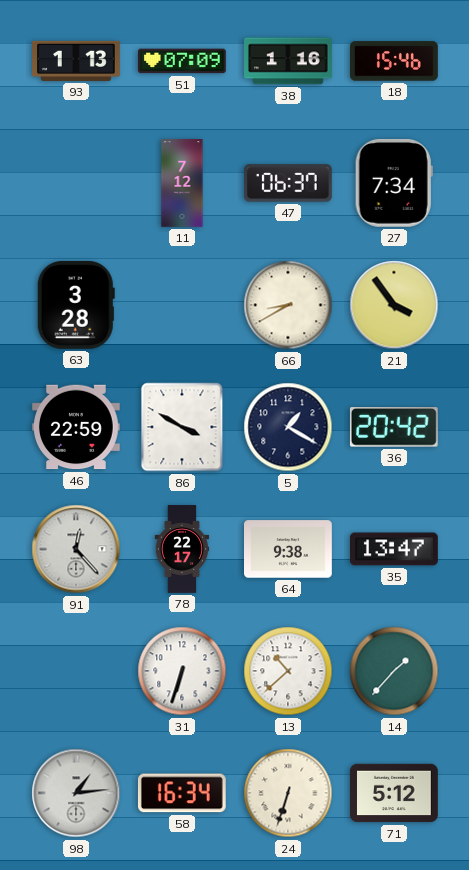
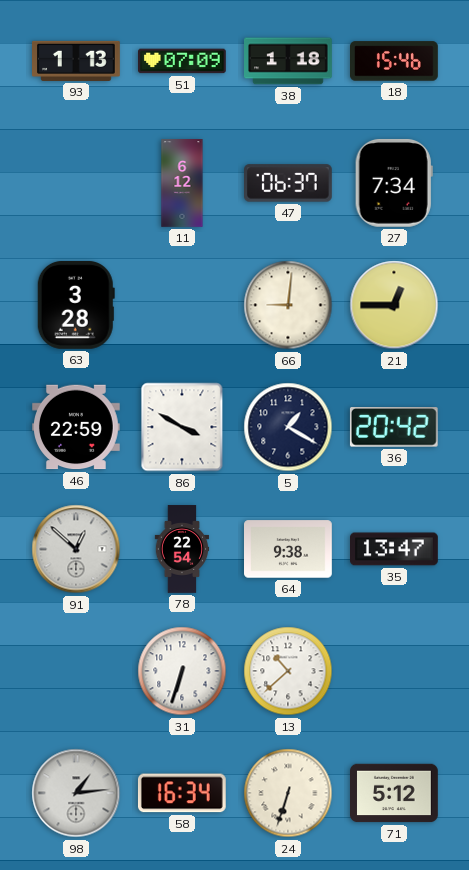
38: 1:16 -> 1:18 (289, 61)
11: 7:12 -> 6:12 (182, 183)
66: 8:40 -> 9:01 (288, 305)
21: 3:54 -> 12:45 (394, 305)
91: 12:23 -> 12:52 (76, 549)
78: 22:17 -> 22:54 (182, 549)
14: 1:37 -> none (394, 671)
